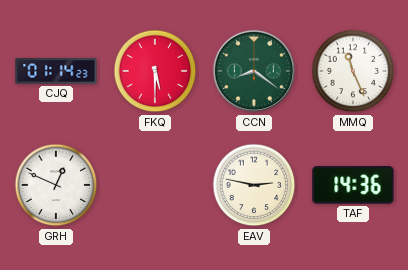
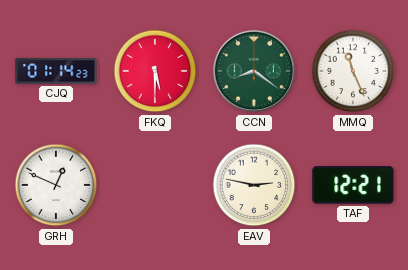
TAF: 14:36 -> 12:21 (353, 185)
